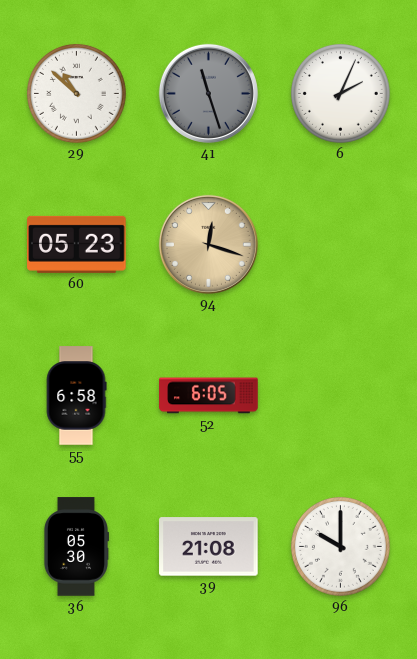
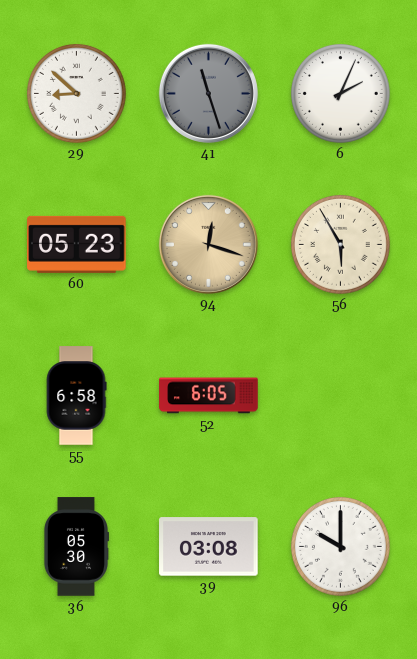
29: 10:52 -> 8:52 (77, 94)
56: none -> 5:55 (341, 245)
39: 21:08 -> 03:08 (209, 547)
